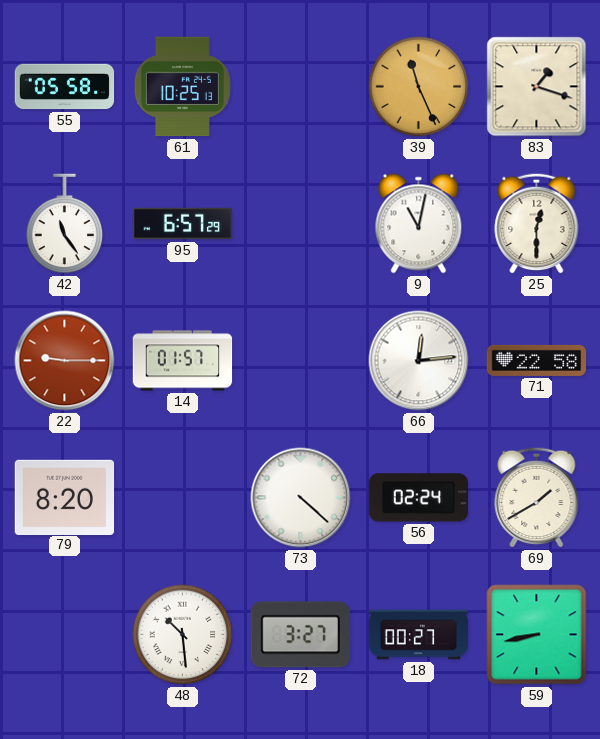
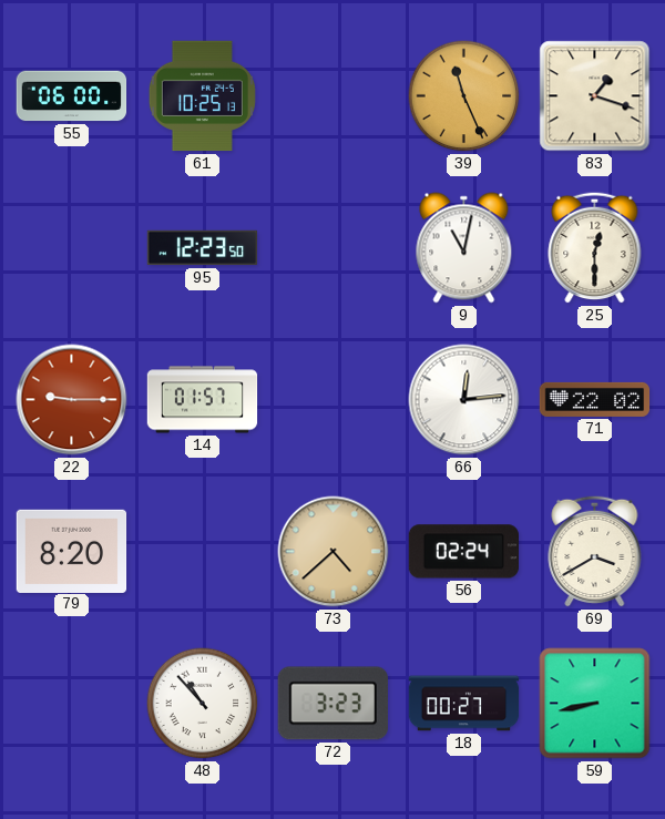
55: 05:58 -> 06:00 (72, 96)
42: 11:24 -> none (65, 224)
95: 6:57 -> 12:23 (203, 248)
71: 22:58 -> 22:02 (595, 399)
73: 4:22 -> 4:38 (334, 552)
73 dial: white -> champagne (334, 552)
69: 1:40 -> 3:40 (595, 551)
48: 10:29 -> 10:53 (203, 704)
72: 3:27 -> 3:23 (332, 704)
